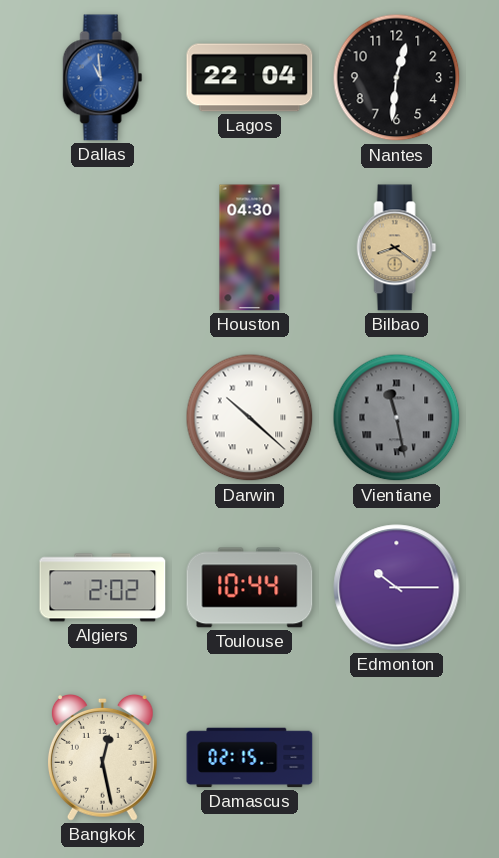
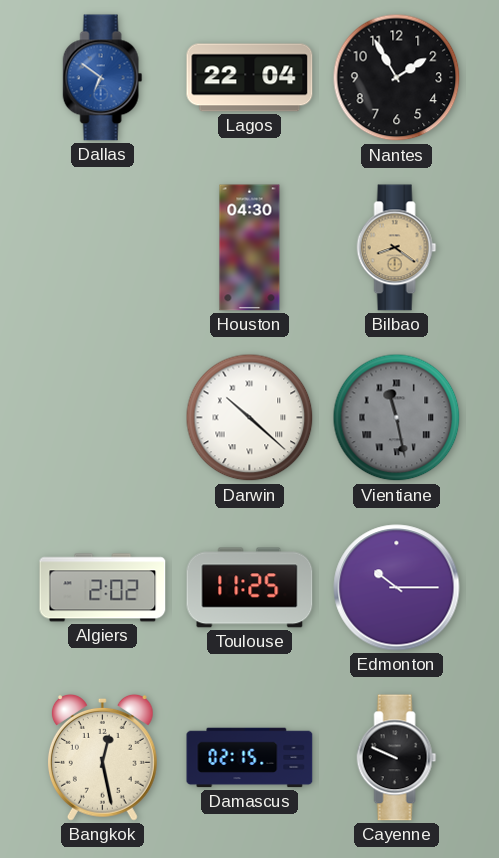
Dallas: 10:59 -> 6:51 (103, 78)
Nantes: 12:31 -> 1:55 (397, 78)
Toulouse: 10:44 -> 11:25 (250, 588)
Cayenne: none -> 9:49 (397, 758)
